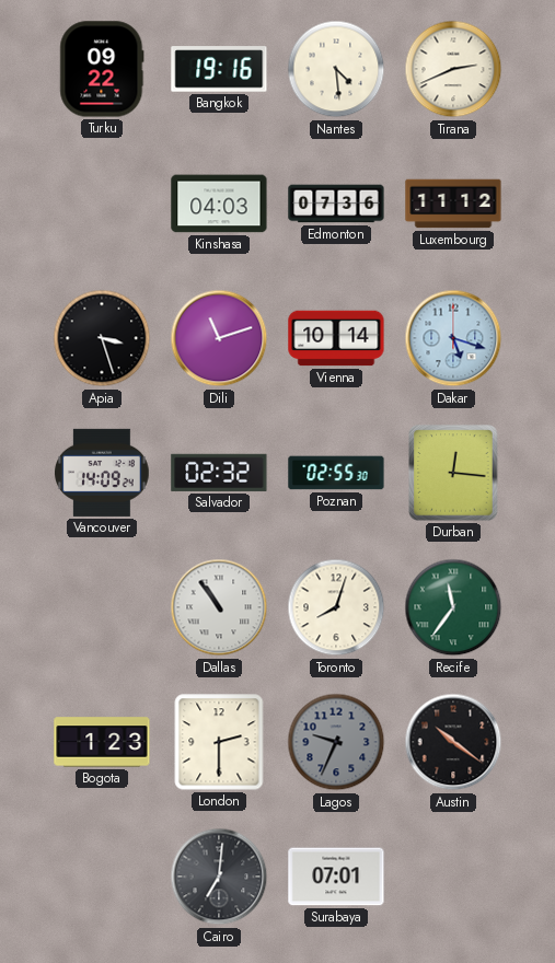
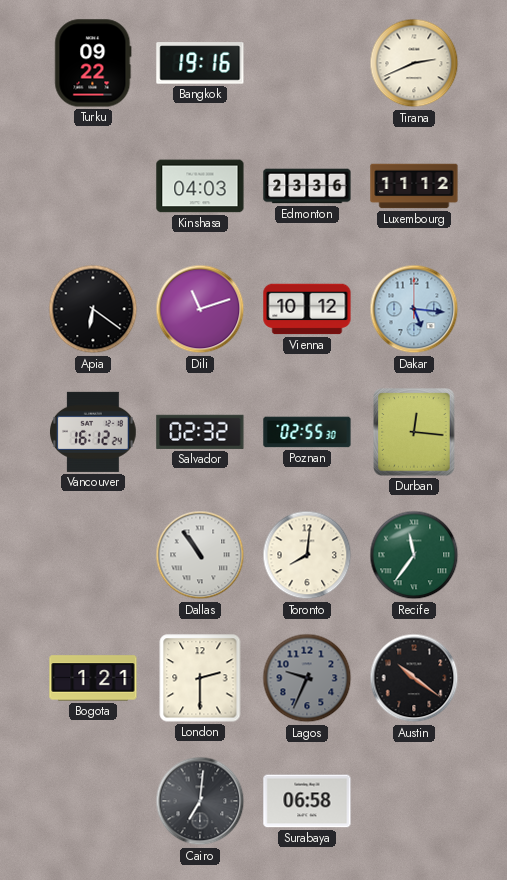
Nantes: 4:29 -> none (336, 69)
Edmonton: 07:36 -> 23:36 (307, 186)
Apia: 3:27 -> 6:21 (93, 309)
Vienna: 10:14 -> 10:12 (307, 309)
Dakar: 5:18 -> 5:16 (414, 309)
Vancouver: 14:09 -> 16:12 (94, 432)
Toronto: 8:03 -> 8:01 (307, 555)
Bogota: 1:23 -> 1:21 (93, 678)
Surabaya: 07:01 -> 06:58 (307, 801)
